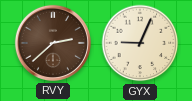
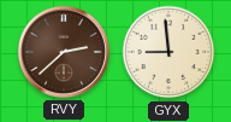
GYX: 9:04 -> 8:59 (168, 52)
